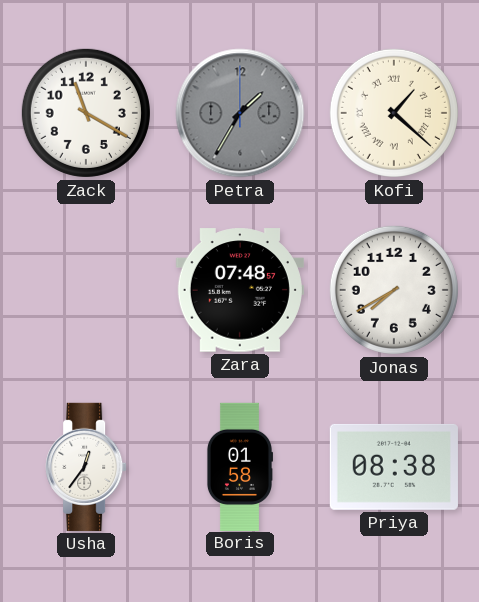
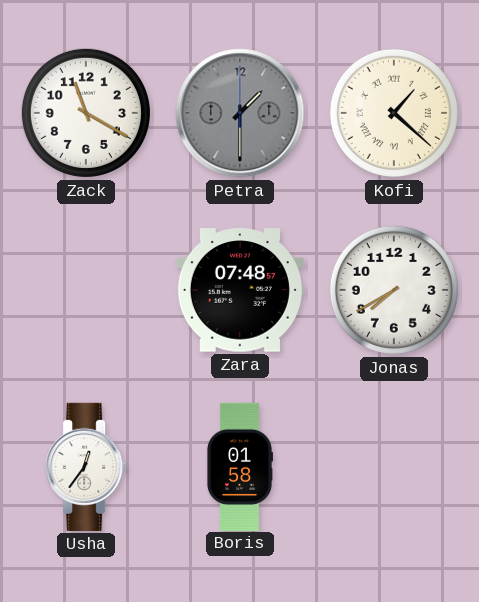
Petra: 1:35 -> 1:30 (240, 113)
Priya: 08:38 -> none (394, 467)
